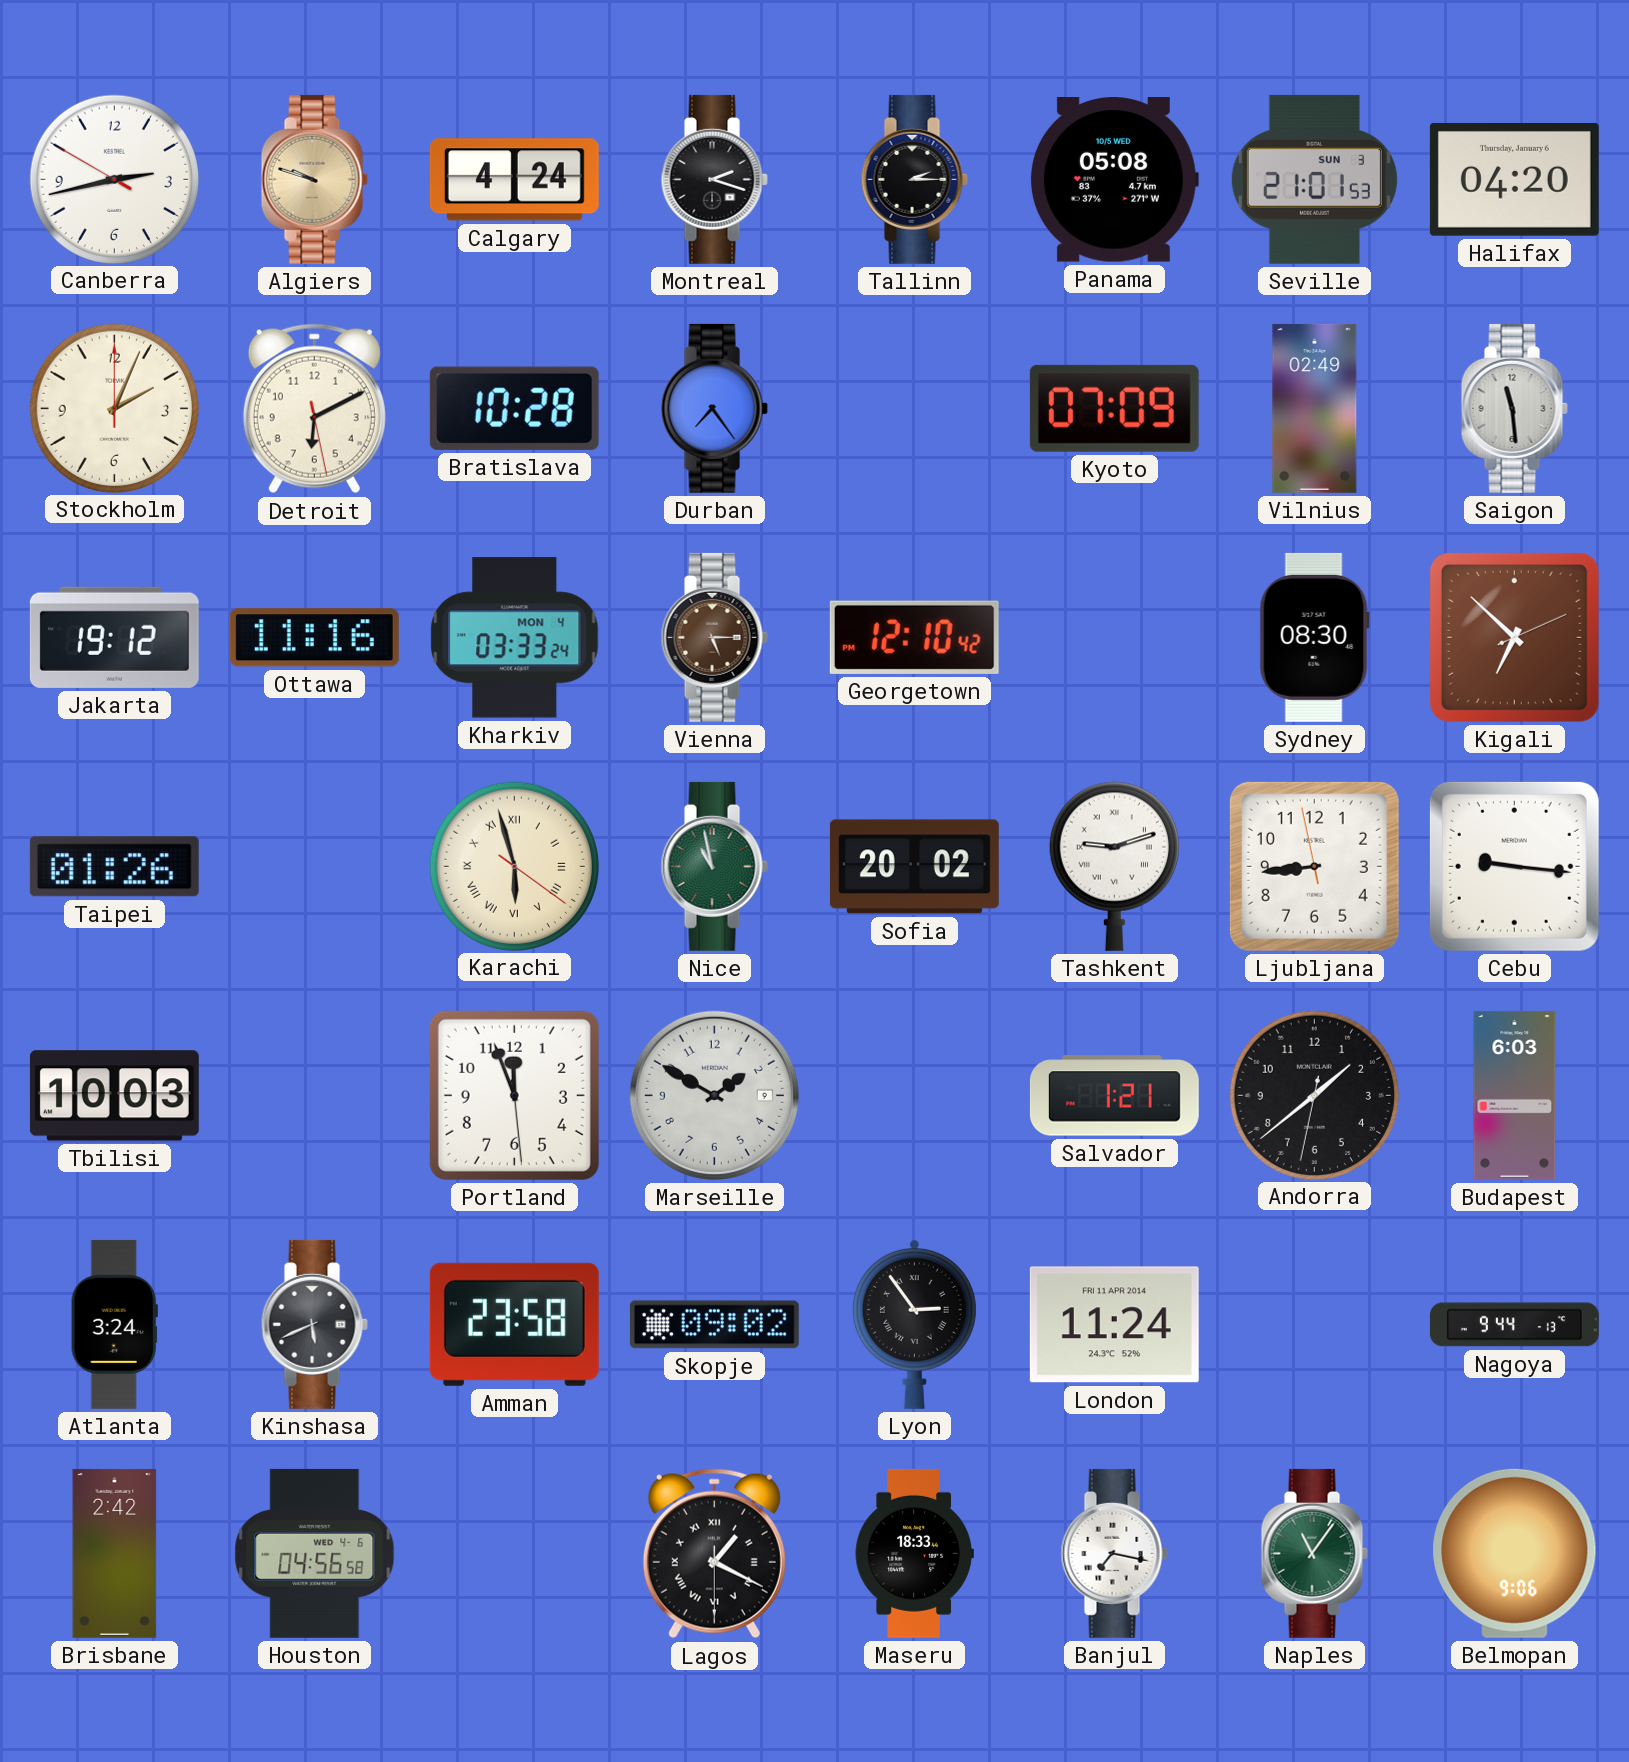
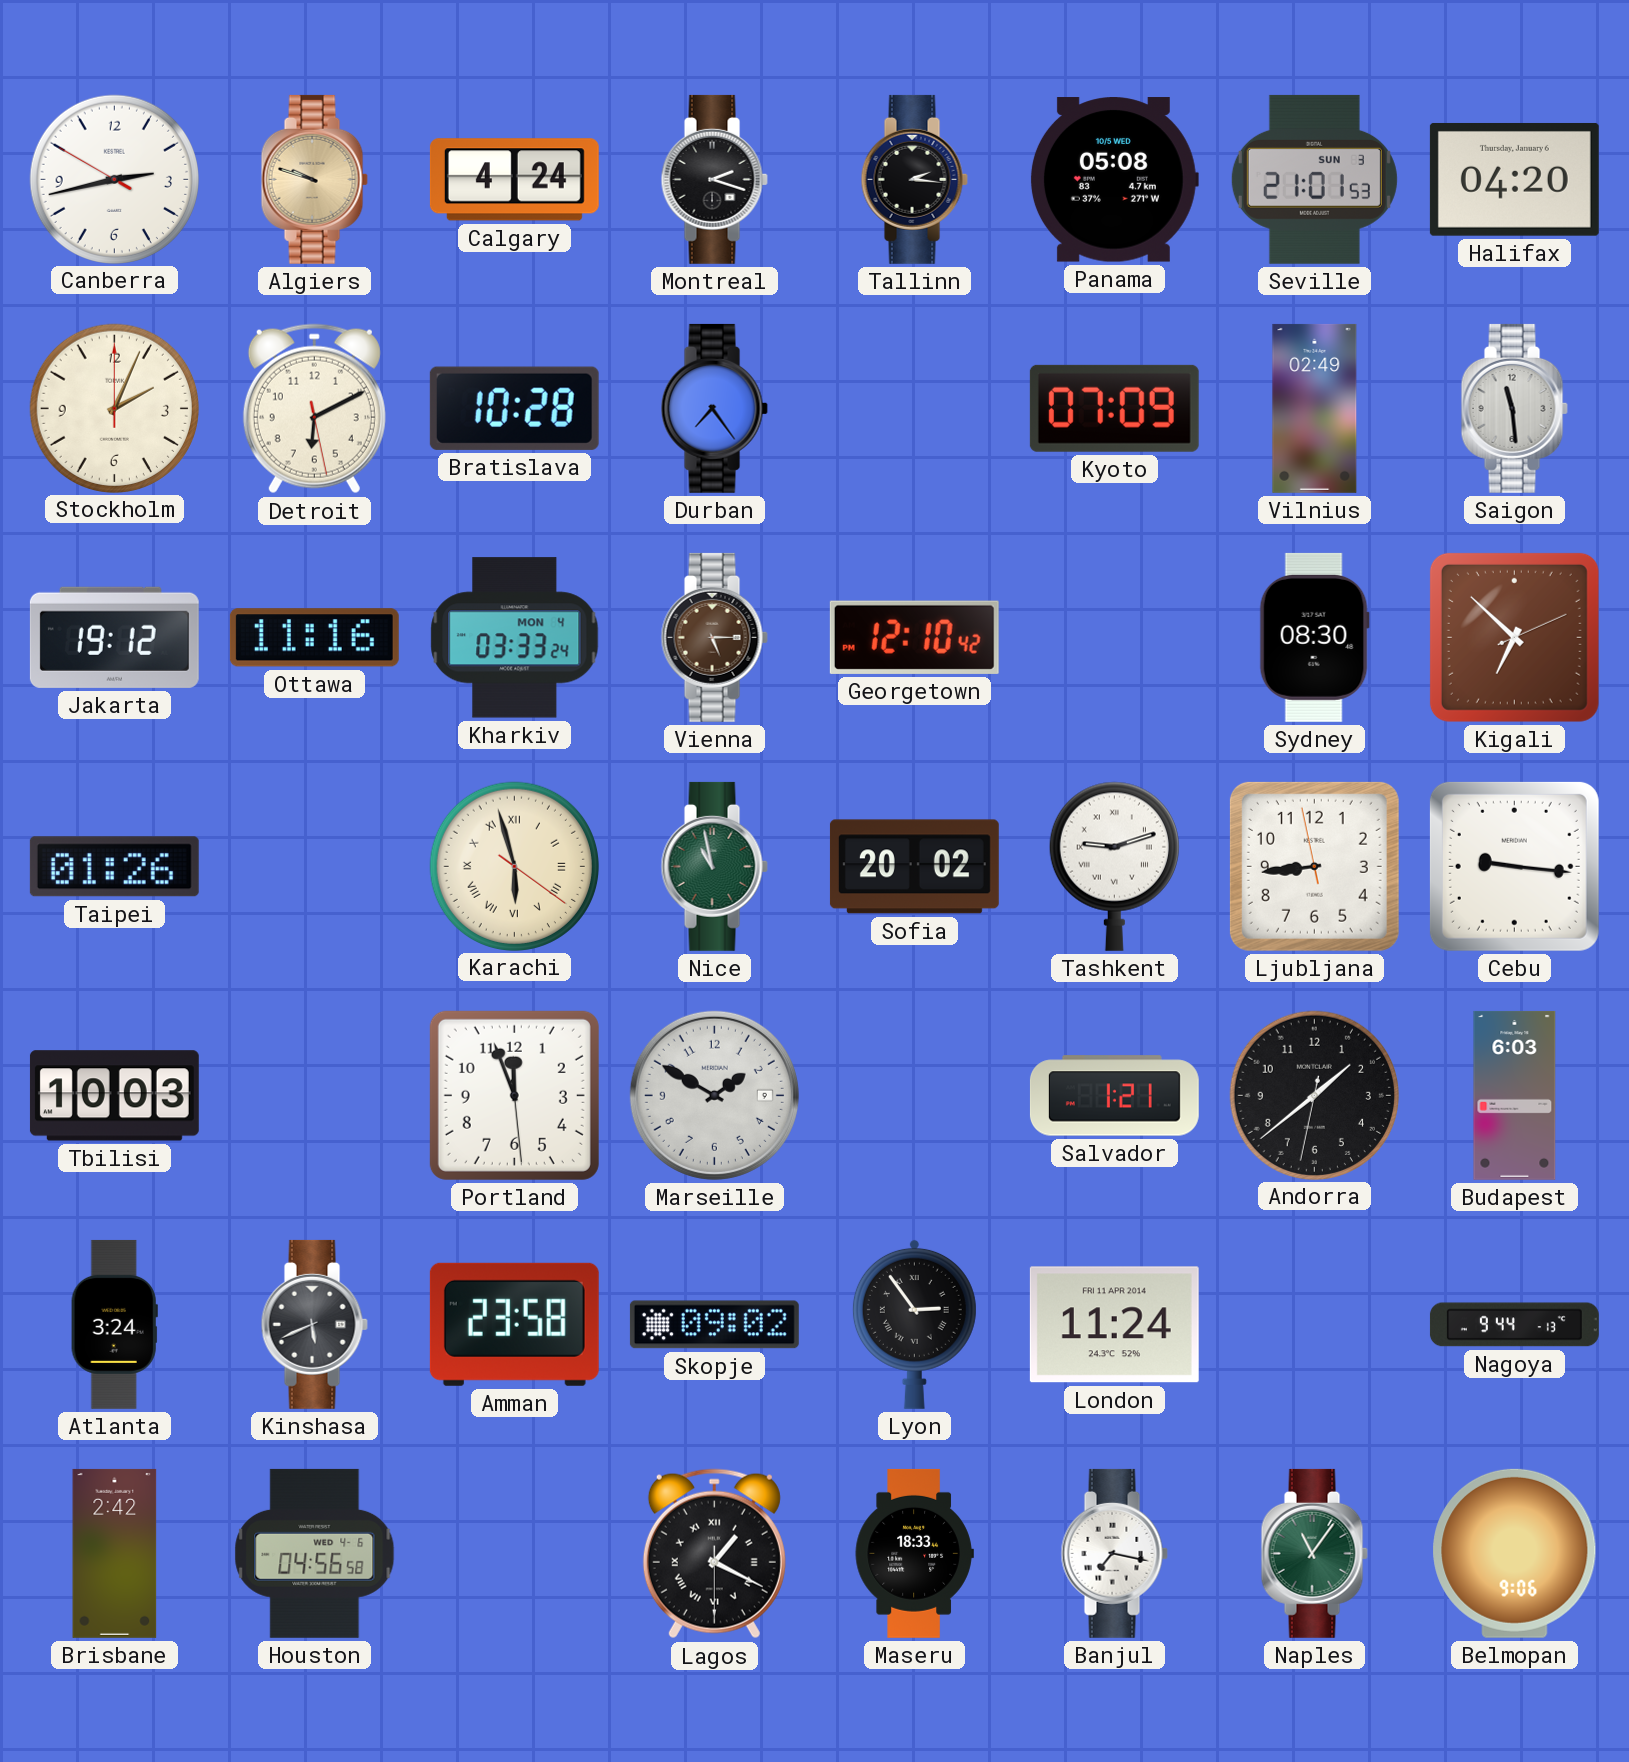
Tallinn: 2:15 -> 2:16 (914, 179)
